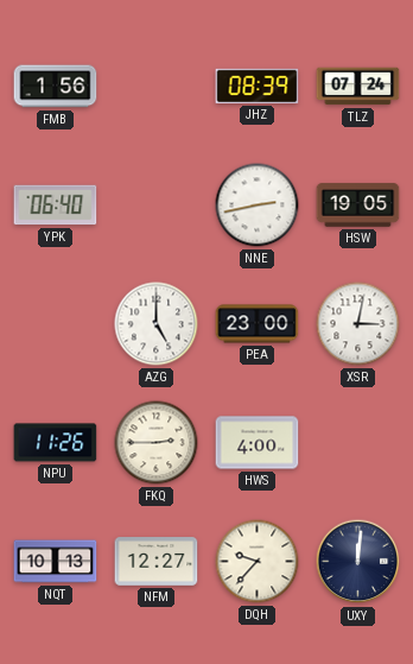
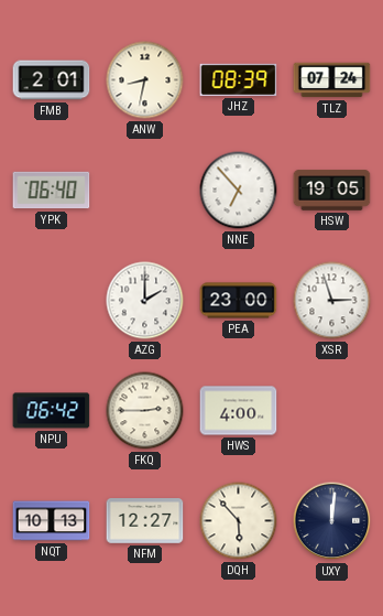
FMB: 1:56 -> 2:01 (52, 80)
ANW: none -> 8:32 (145, 80)
NNE: 2:43 -> 6:53 (239, 191)
AZG: 5:00 -> 2:00 (145, 301)
XSR: 3:02 -> 2:57 (332, 301)
NPU: 11:26 -> 06:42 (52, 411)
DQH: 9:37 -> 5:53 (239, 521)
